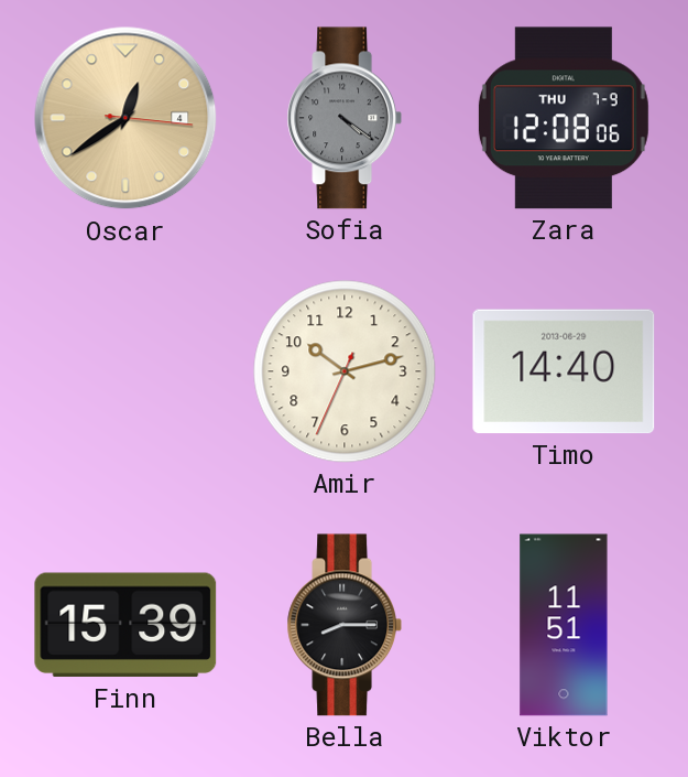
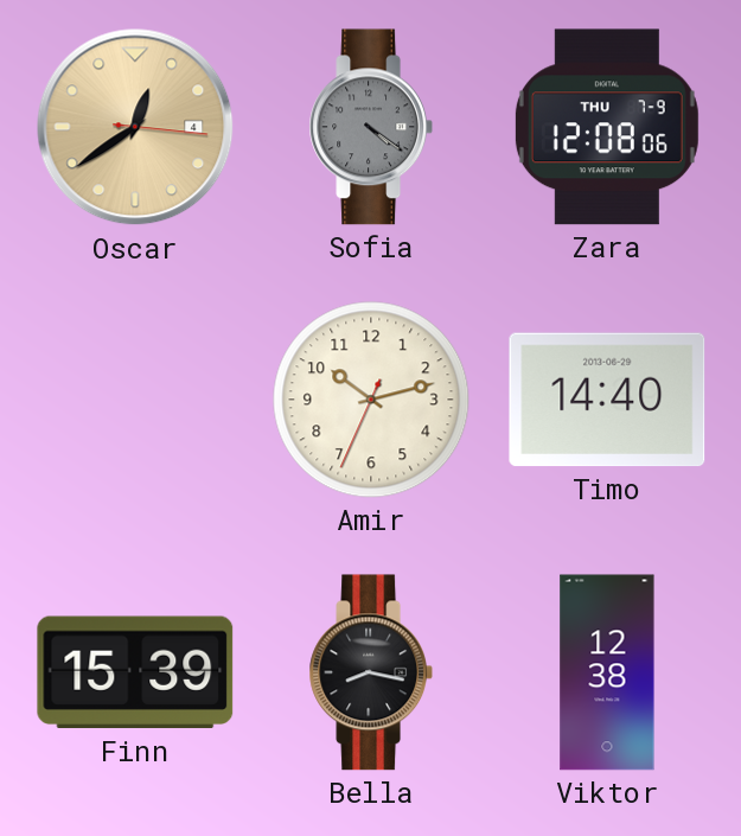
Bella: 8:15 -> 8:17 (370, 672)
Viktor: 11:51 -> 12:38 (607, 672)
